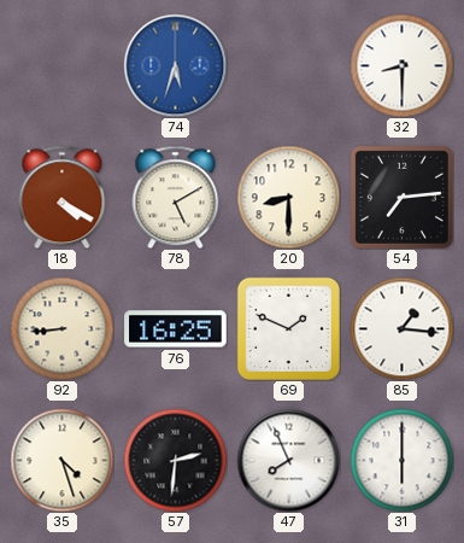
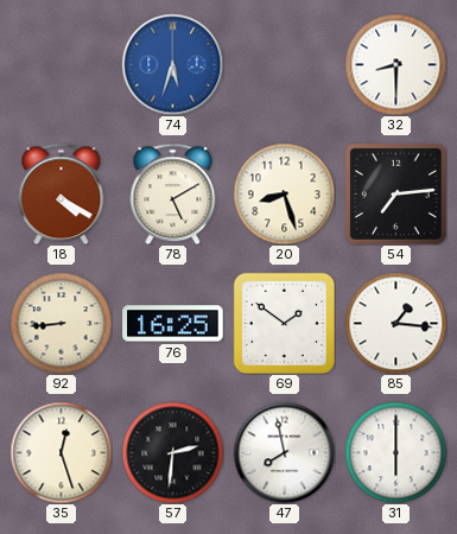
20: 8:30 -> 8:27 (284, 193)
69: 1:49 -> 1:51 (284, 323)
35: 4:27 -> 12:27 (61, 452)
47: 7:56 -> 7:58 (284, 452)
